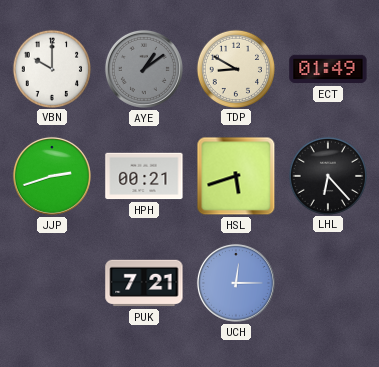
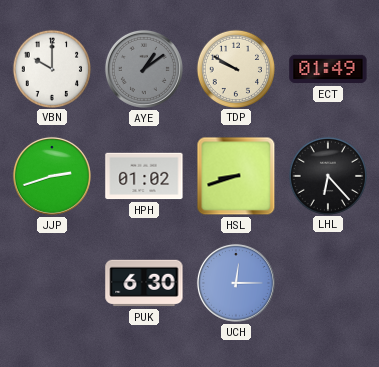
TDP: 8:50 -> 9:50 (235, 68)
HPH: 00:21 -> 01:02 (144, 176)
HSL: 5:42 -> 8:42 (236, 176)
PUK: 7:21 -> 6:30 (144, 283)
